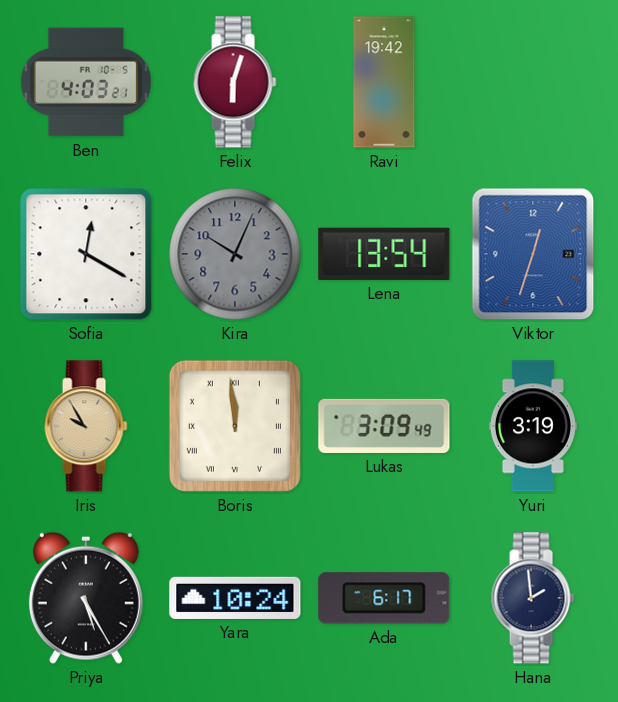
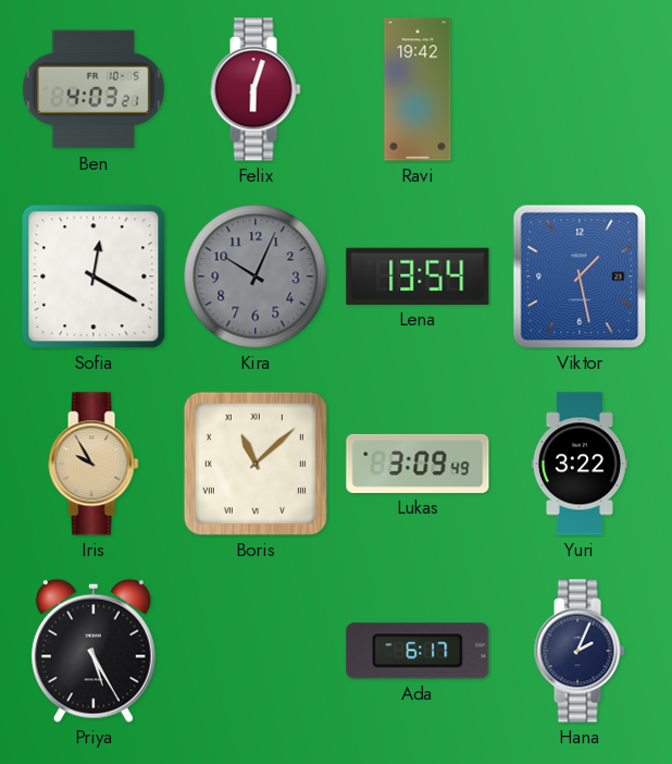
Viktor: 12:33 -> 1:28 (580, 276)
Boris: 11:59 -> 11:08 (256, 464)
Yuri: 3:19 -> 3:22 (580, 464)
Yara: 10:24 -> none (235, 598)
Hana: 1:59 -> 2:04 (580, 651)
